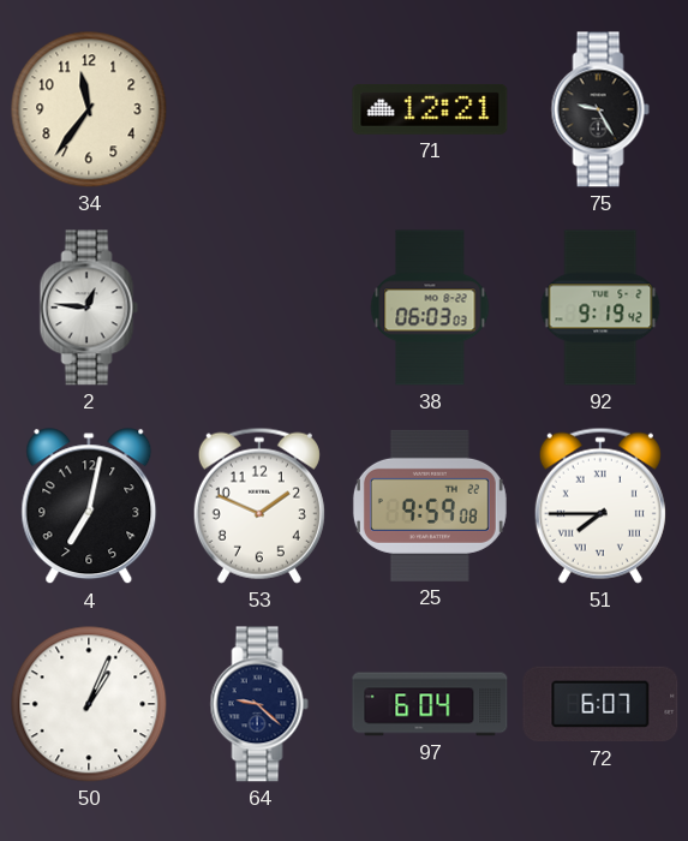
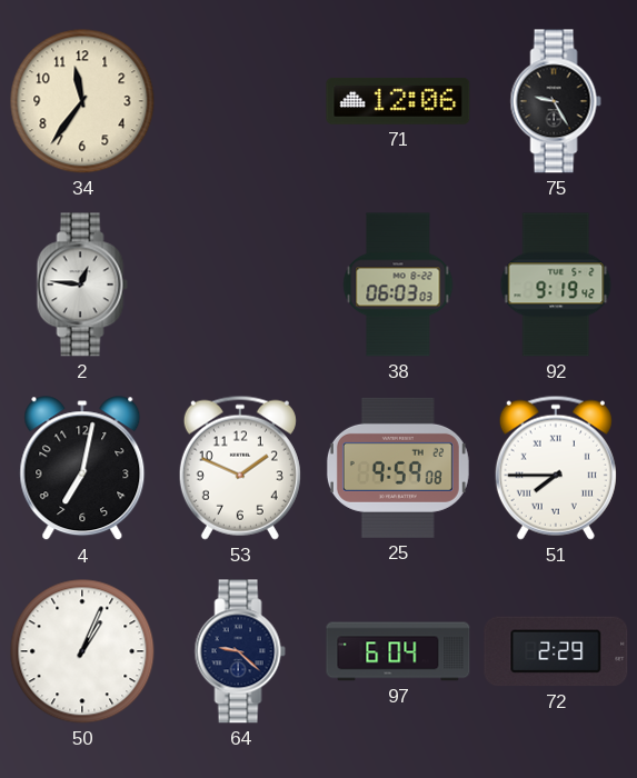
71: 12:21 -> 12:06 (398, 101)
72: 6:07 -> 2:29 (556, 651)
